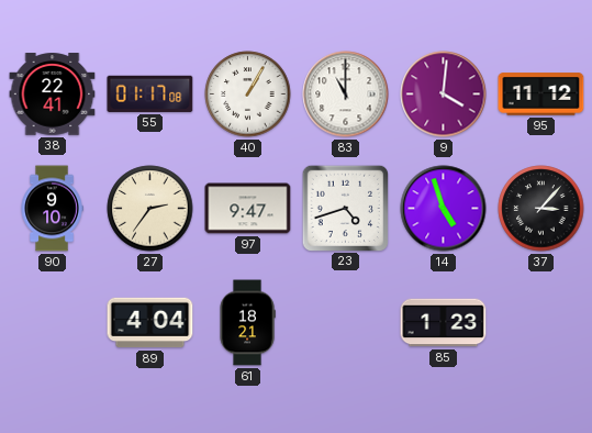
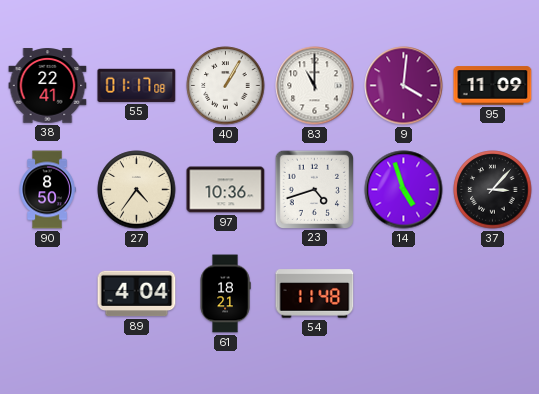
95: 11:12 -> 11:09 (493, 86)
90: 9:10 -> 8:50 (47, 190)
27: 2:36 -> 4:36 (137, 190)
97: 9:47 -> 10:36 (226, 190)
54: none -> 11:48 (315, 294)
85: 1:23 -> none (444, 323)
